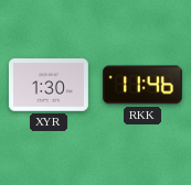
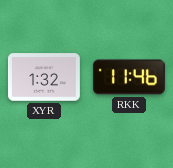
XYR: 1:30 -> 1:32 (44, 77)
